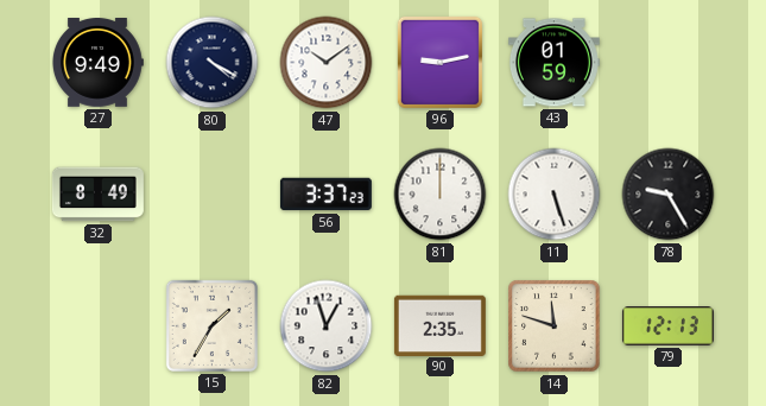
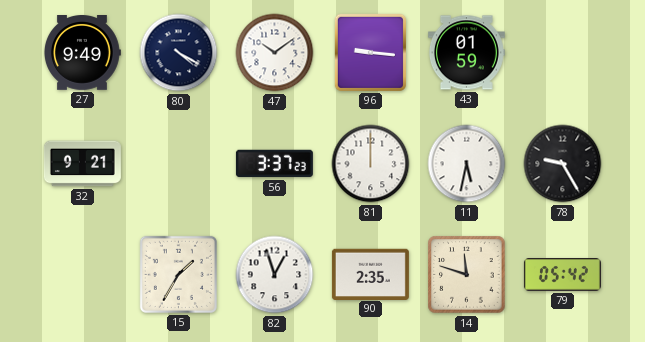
96: 9:13 -> 9:16 (370, 52)
32: 8:49 -> 9:21 (82, 164)
11: 5:27 -> 5:32 (467, 164)
79: 12:13 -> 05:42 (562, 275)
